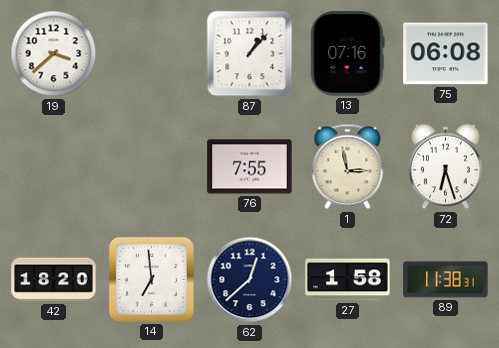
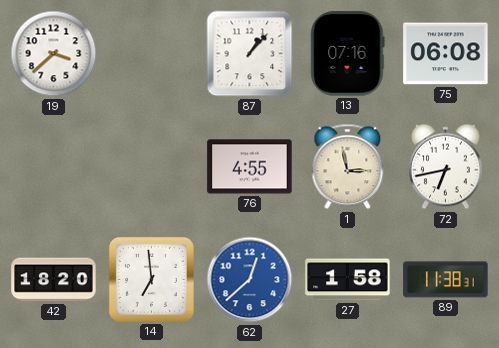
76: 7:55 -> 4:55 (250, 167)
72: 6:27 -> 6:43 (446, 167)
62 dial: navy -> blue (250, 280)
